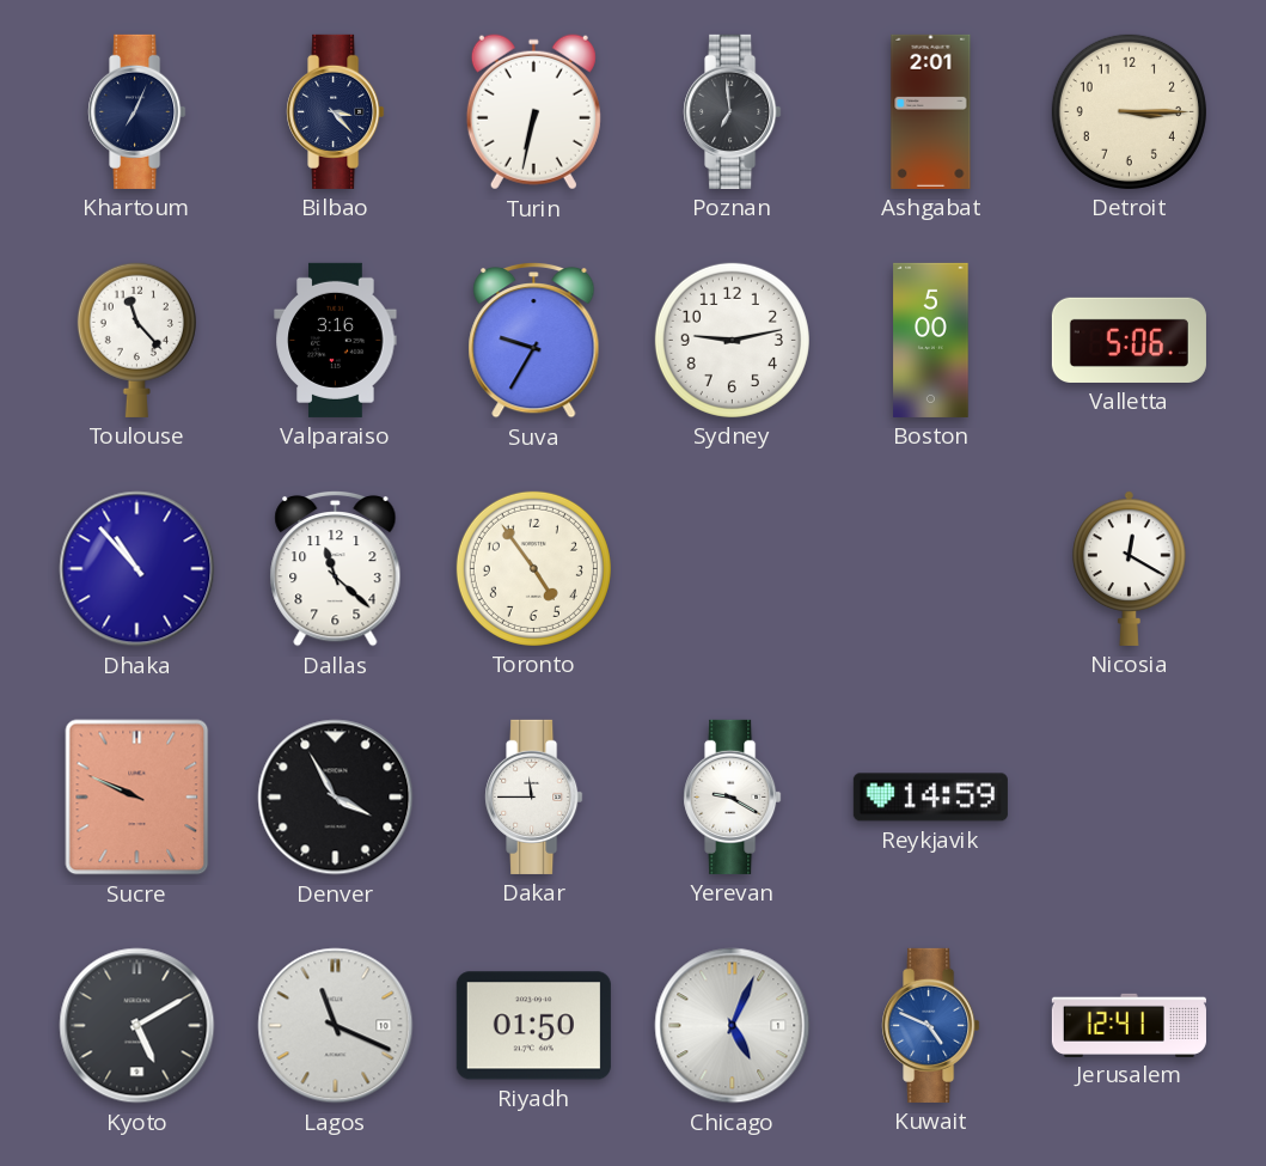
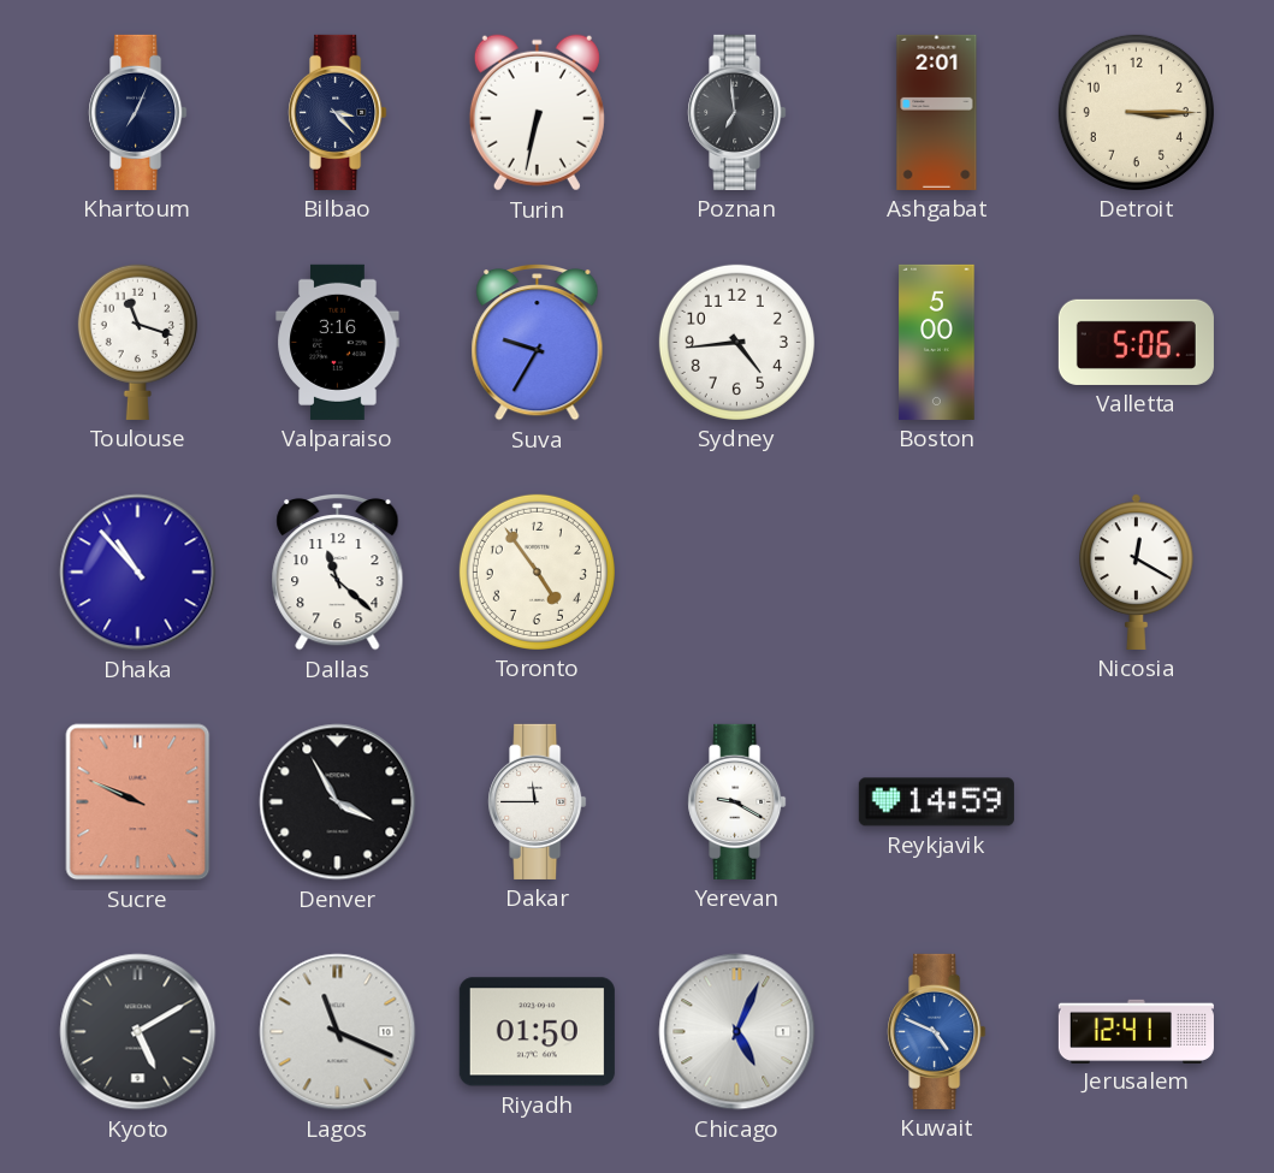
Toulouse: 11:23 -> 11:18 (137, 342)
Sydney: 9:13 -> 4:44 (736, 342)
